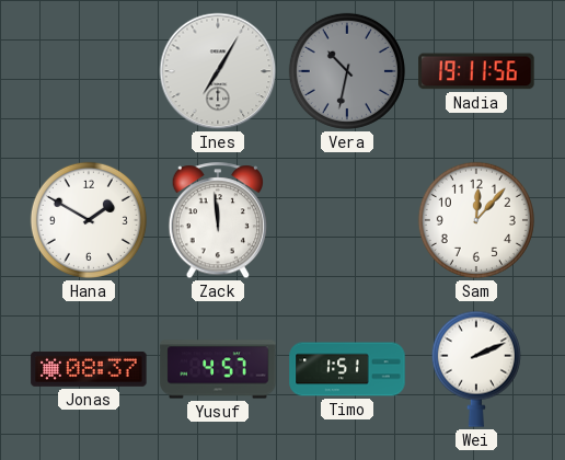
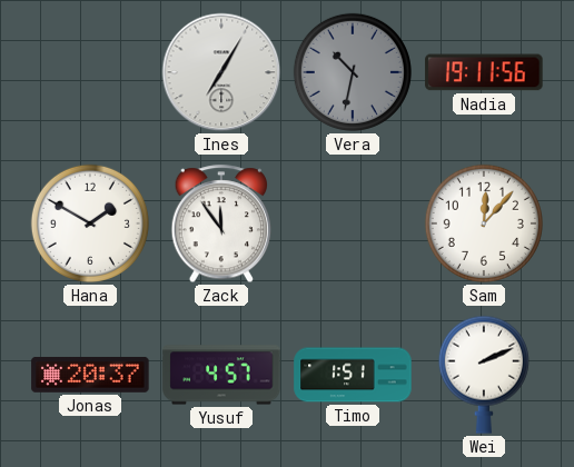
Zack: 11:59 -> 11:54 (221, 225)
Jonas: 08:37 -> 20:37 (90, 375)
